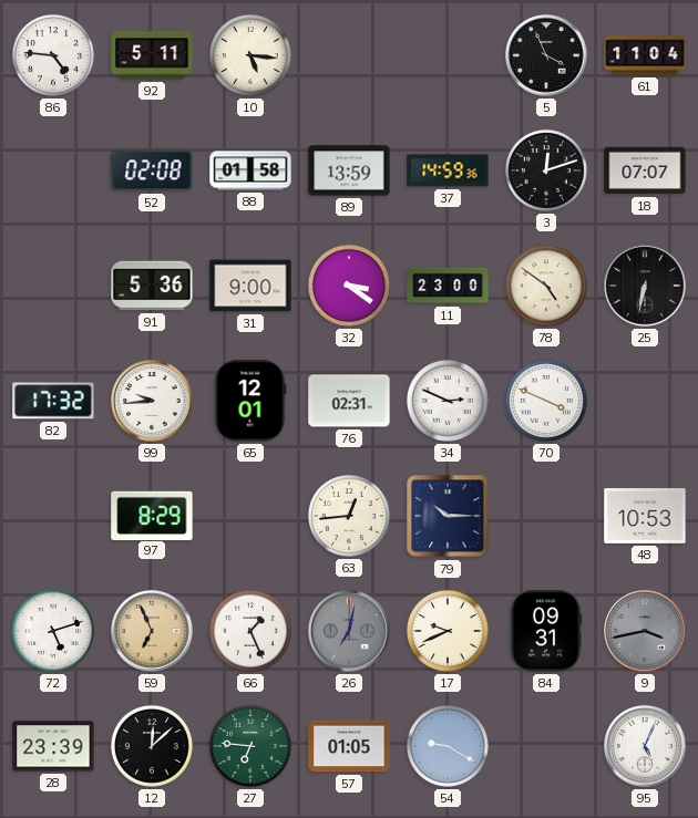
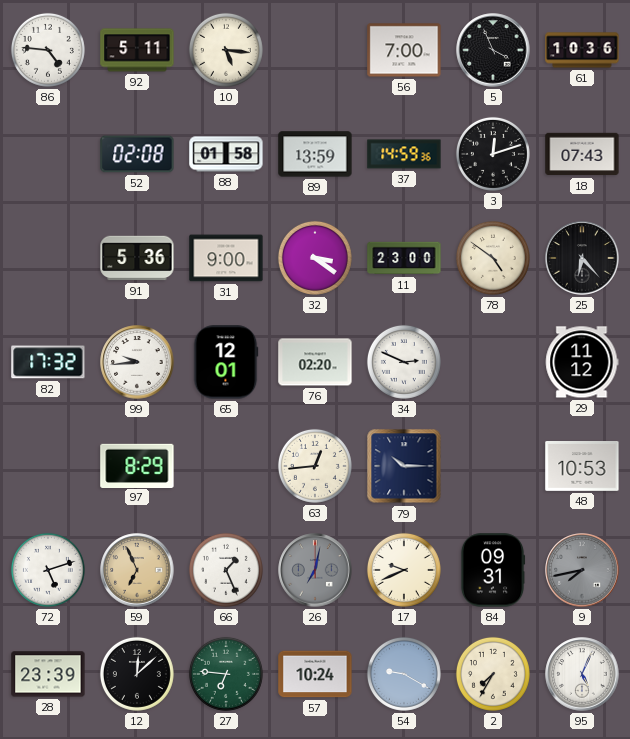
56: none -> 7:00 (404, 50)
61: 11:04 -> 10:36 (582, 50)
18: 07:07 -> 07:43 (582, 154)
25: 6:32 -> 6:23 (582, 258)
76: 02:31 -> 02:20 (315, 362)
70: 3:49 -> none (546, 401)
29: none -> 11:12 (582, 362)
9: 3:43 -> 7:43 (582, 570)
57: 01:05 -> 10:24 (315, 674)
2: none -> 7:35 (493, 674)
